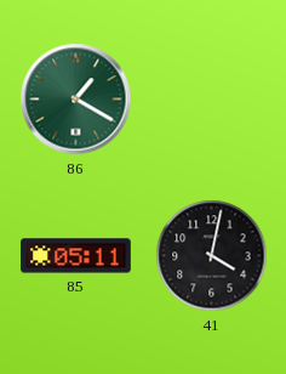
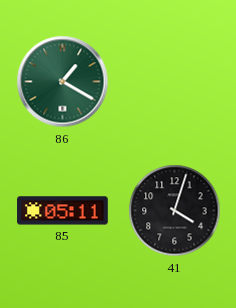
41: 4:02 -> 4:03 (175, 211)
